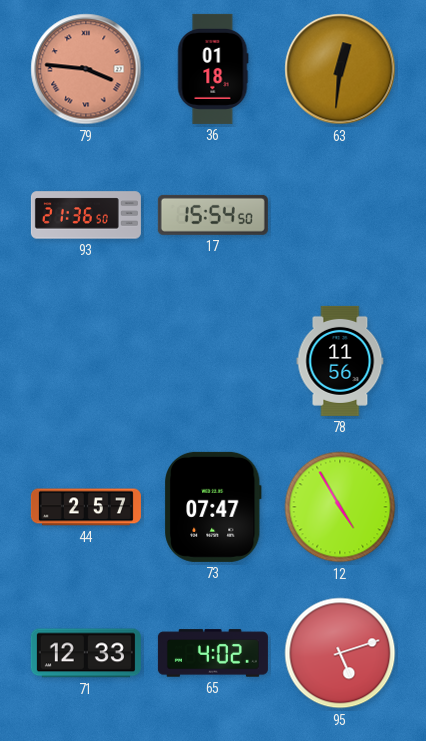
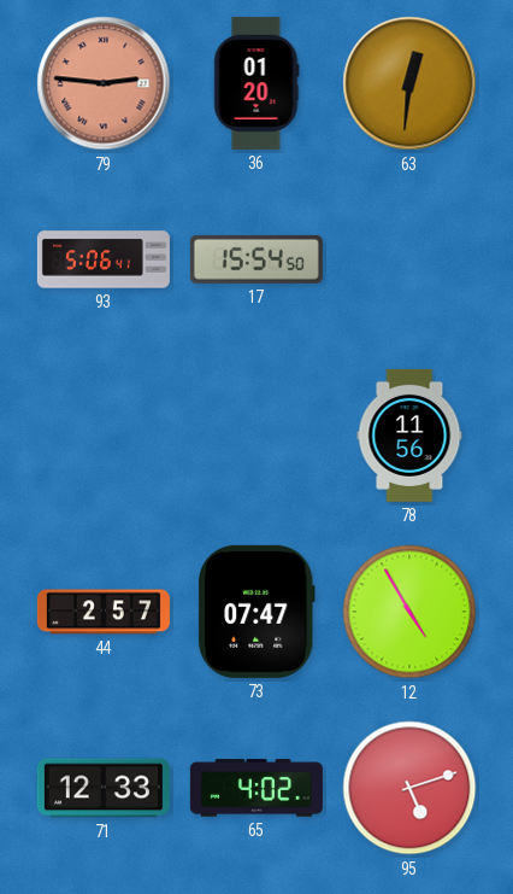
79: 3:46 -> 2:46 (104, 83)
36: 01:18 -> 01:20 (256, 83)
93: 21:36 -> 5:06 (104, 259)
